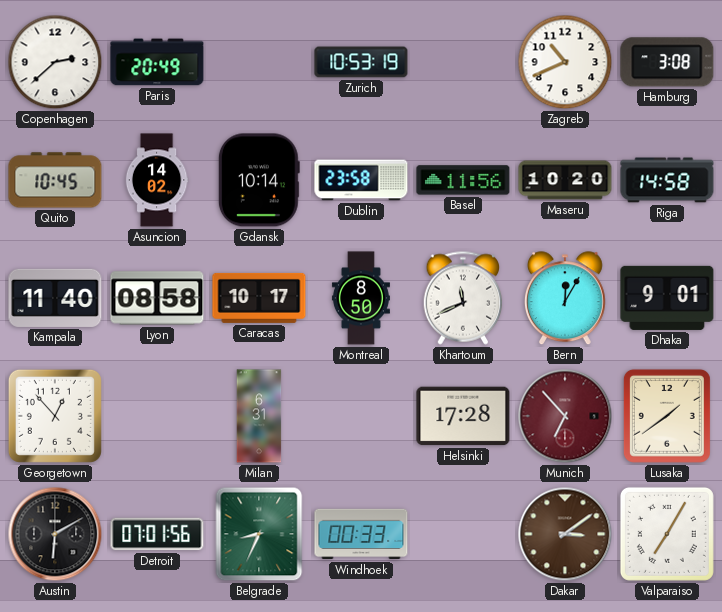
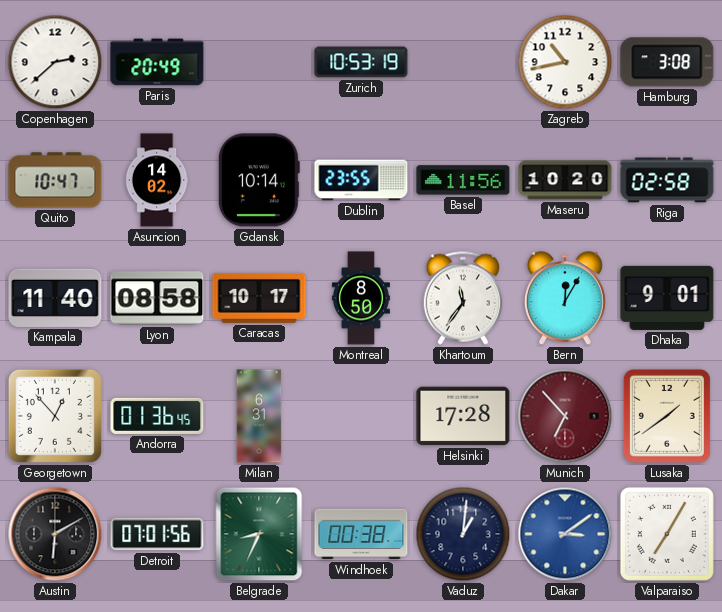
Zagreb: 10:41 -> 10:43 (565, 62)
Quito: 10:45 -> 10:47 (55, 180)
Dublin: 23:58 -> 23:55 (361, 180)
Riga: 14:58 -> 02:58 (667, 180)
Khartoum: 11:41 -> 11:36 (463, 298)
Andorra: none -> 01:36 (157, 416)
Windhoek: 00:33 -> 00:38 (361, 534)
Vaduz: none -> 1:01 (463, 534)
Dakar dial: brown -> blue (565, 534)
